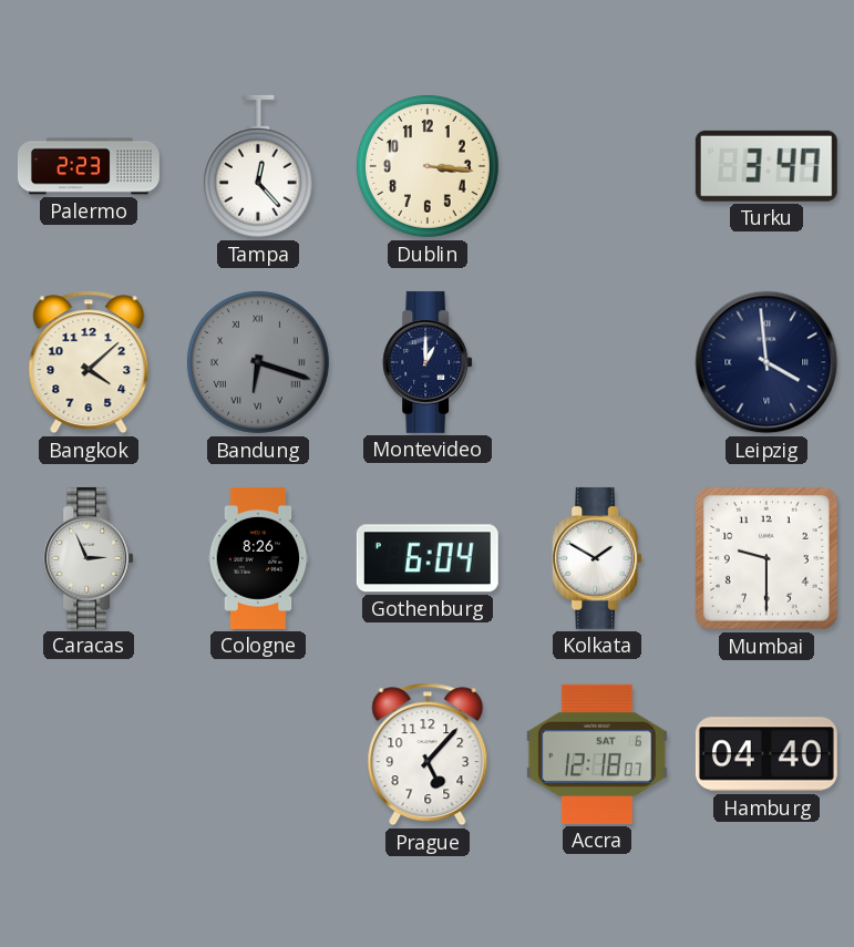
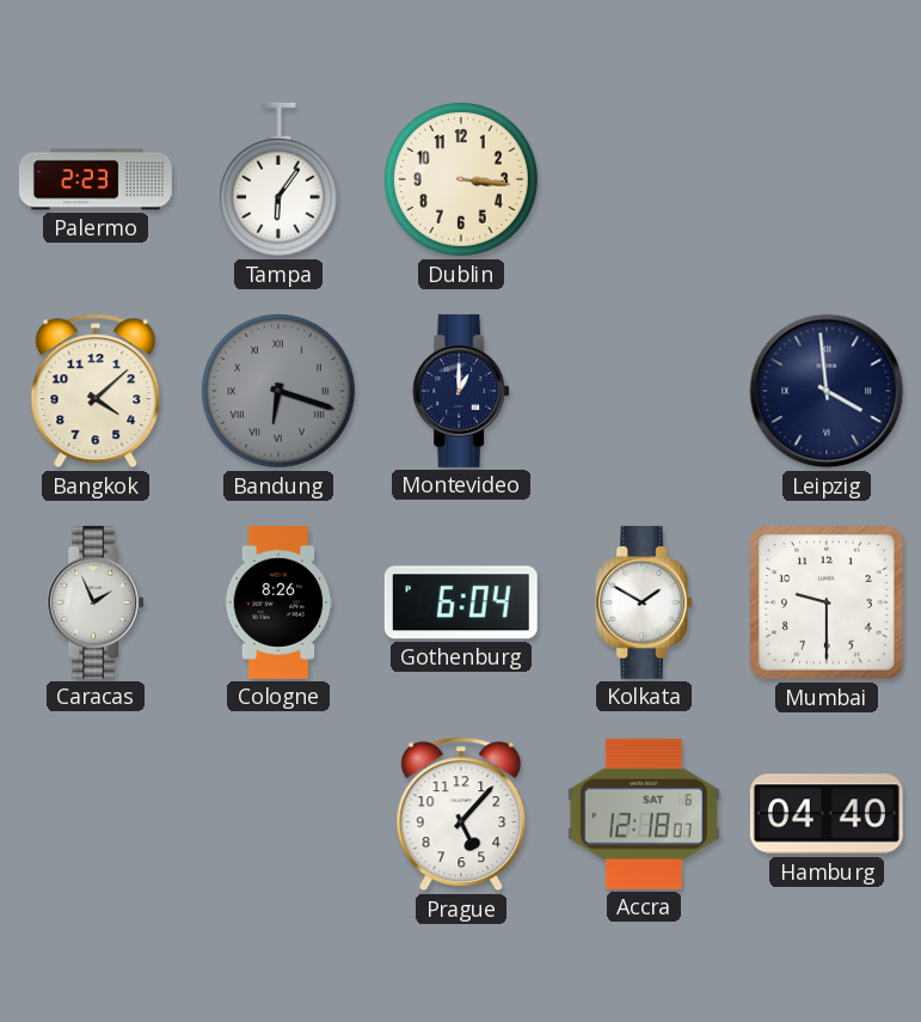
Tampa: 12:23 -> 6:06 (278, 179)
Turku: 3:47 -> none (766, 166)
Caracas: 2:56 -> 1:56 (96, 602)
